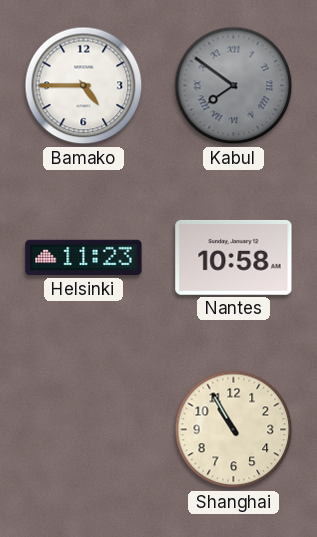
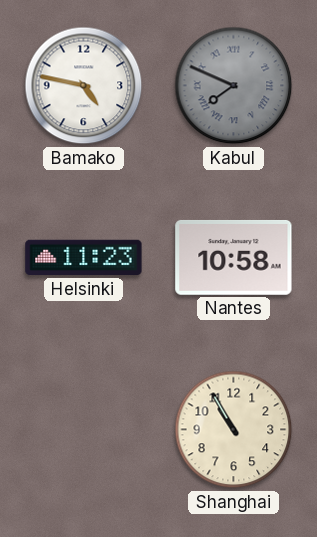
Bamako: 4:45 -> 4:47 (84, 86)
Kabul: 7:51 -> 7:49 (234, 86)
